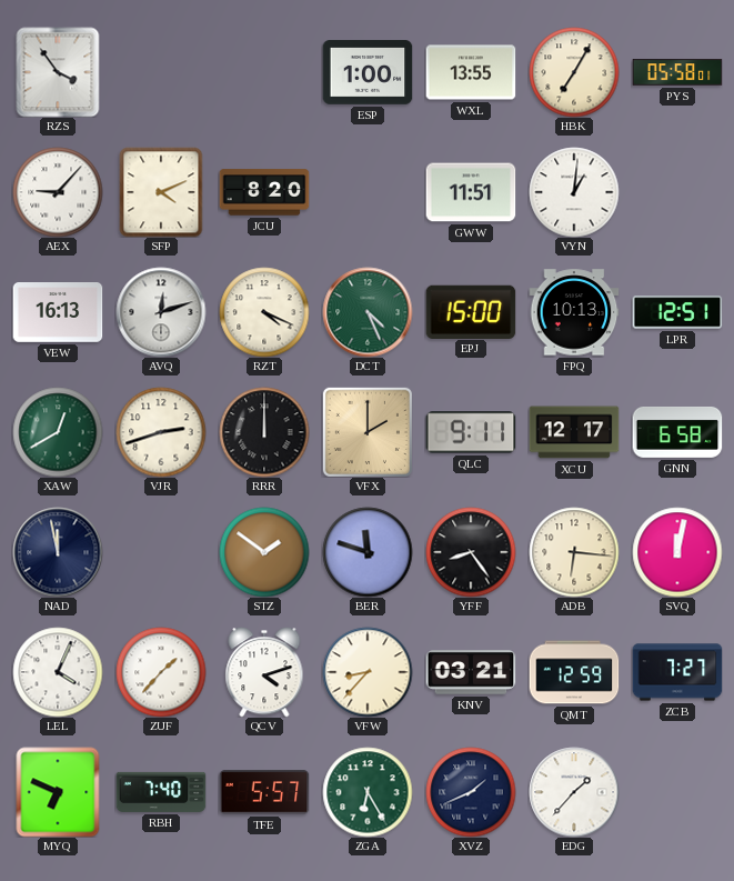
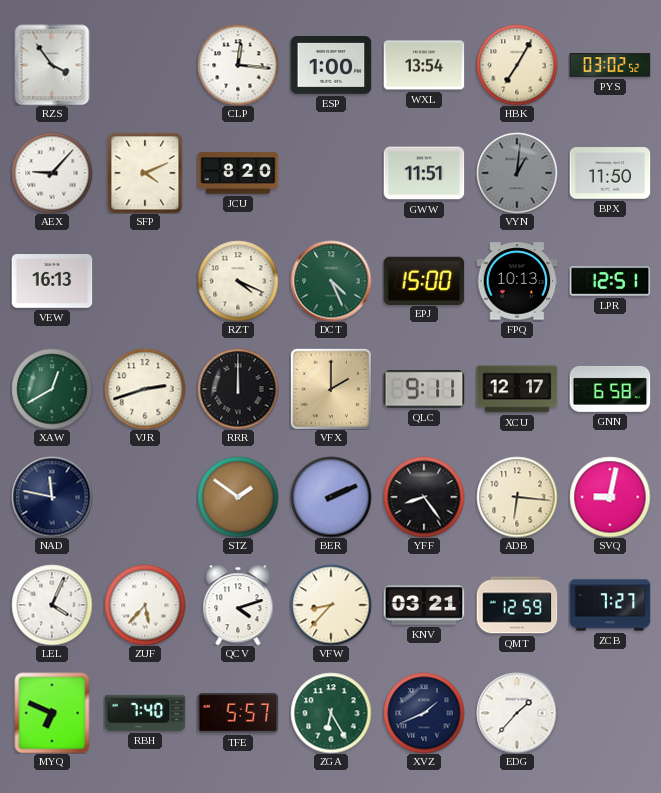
CLP: none -> 12:16 (238, 65)
WXL: 13:55 -> 13:54 (424, 65)
PYS: 05:58 -> 03:02 (610, 65)
VYN dial: white -> grey (517, 173)
BPX: none -> 11:50 (610, 173)
AVQ: 12:12 -> none (161, 312)
NAD: 11:58 -> 11:47 (52, 497)
BER: 11:48 -> 2:11 (331, 497)
SVQ: 12:02 -> 9:02 (610, 497)
ZUF: 1:37 -> 5:37 (145, 605)
